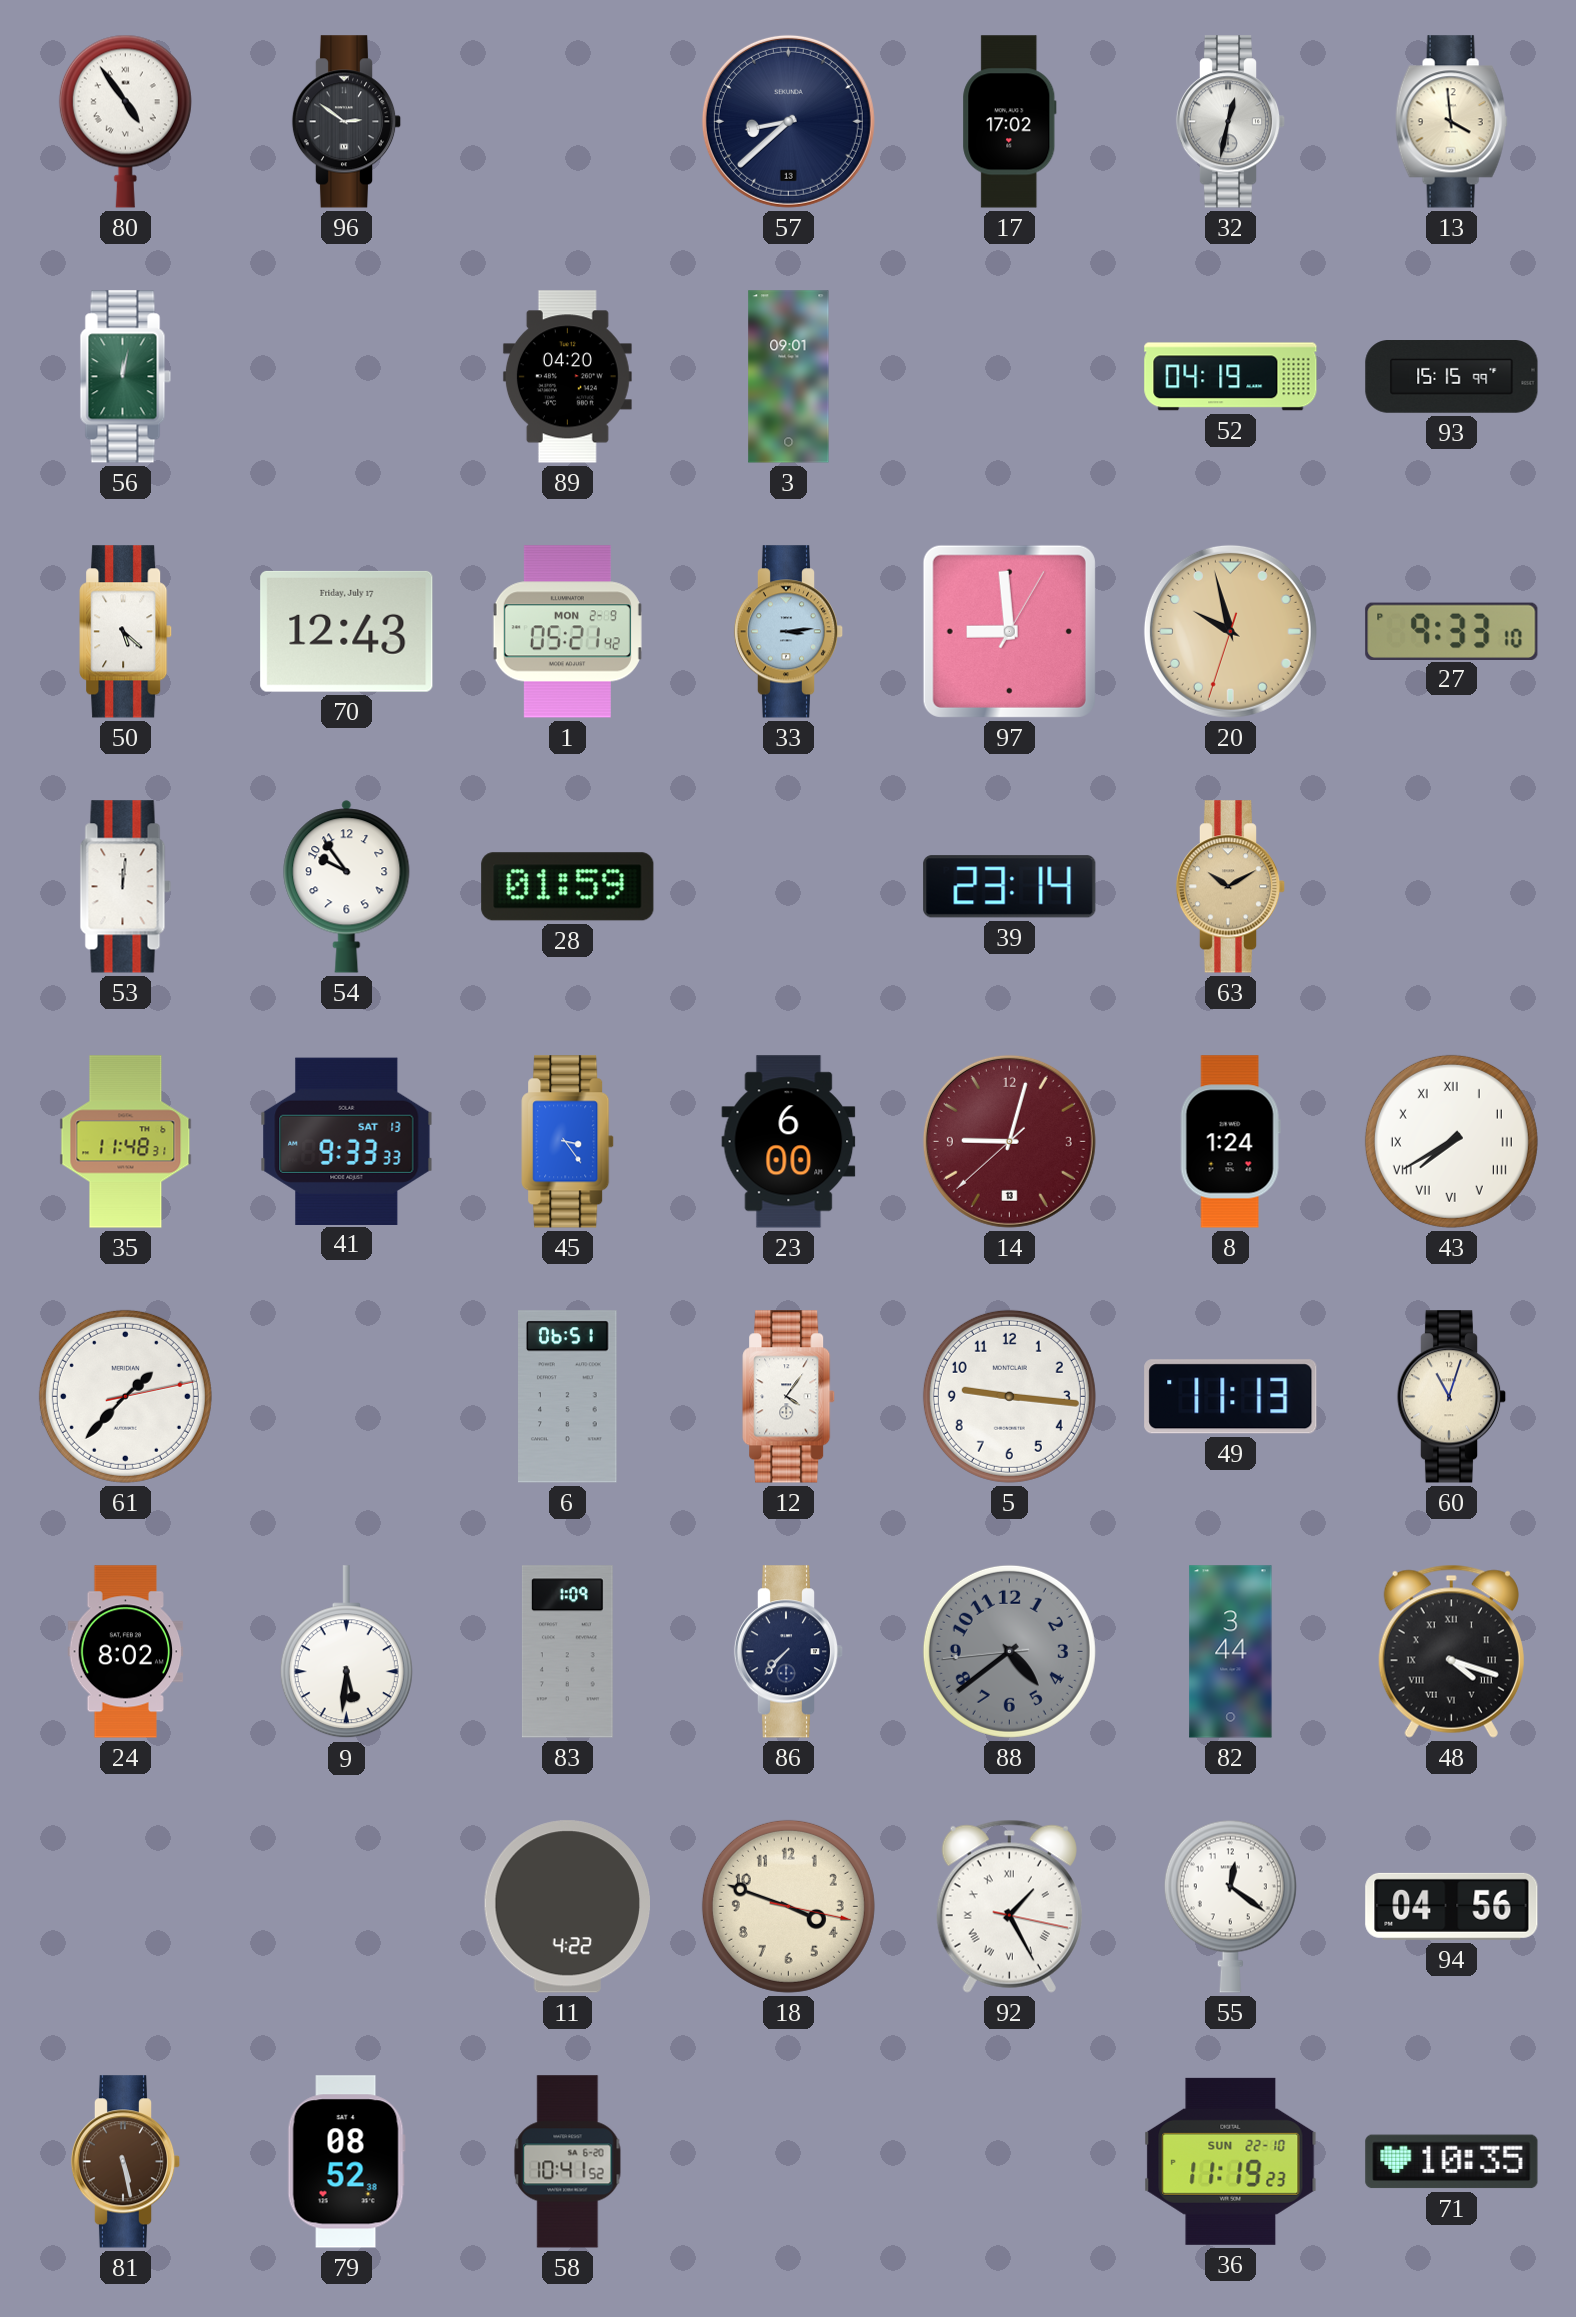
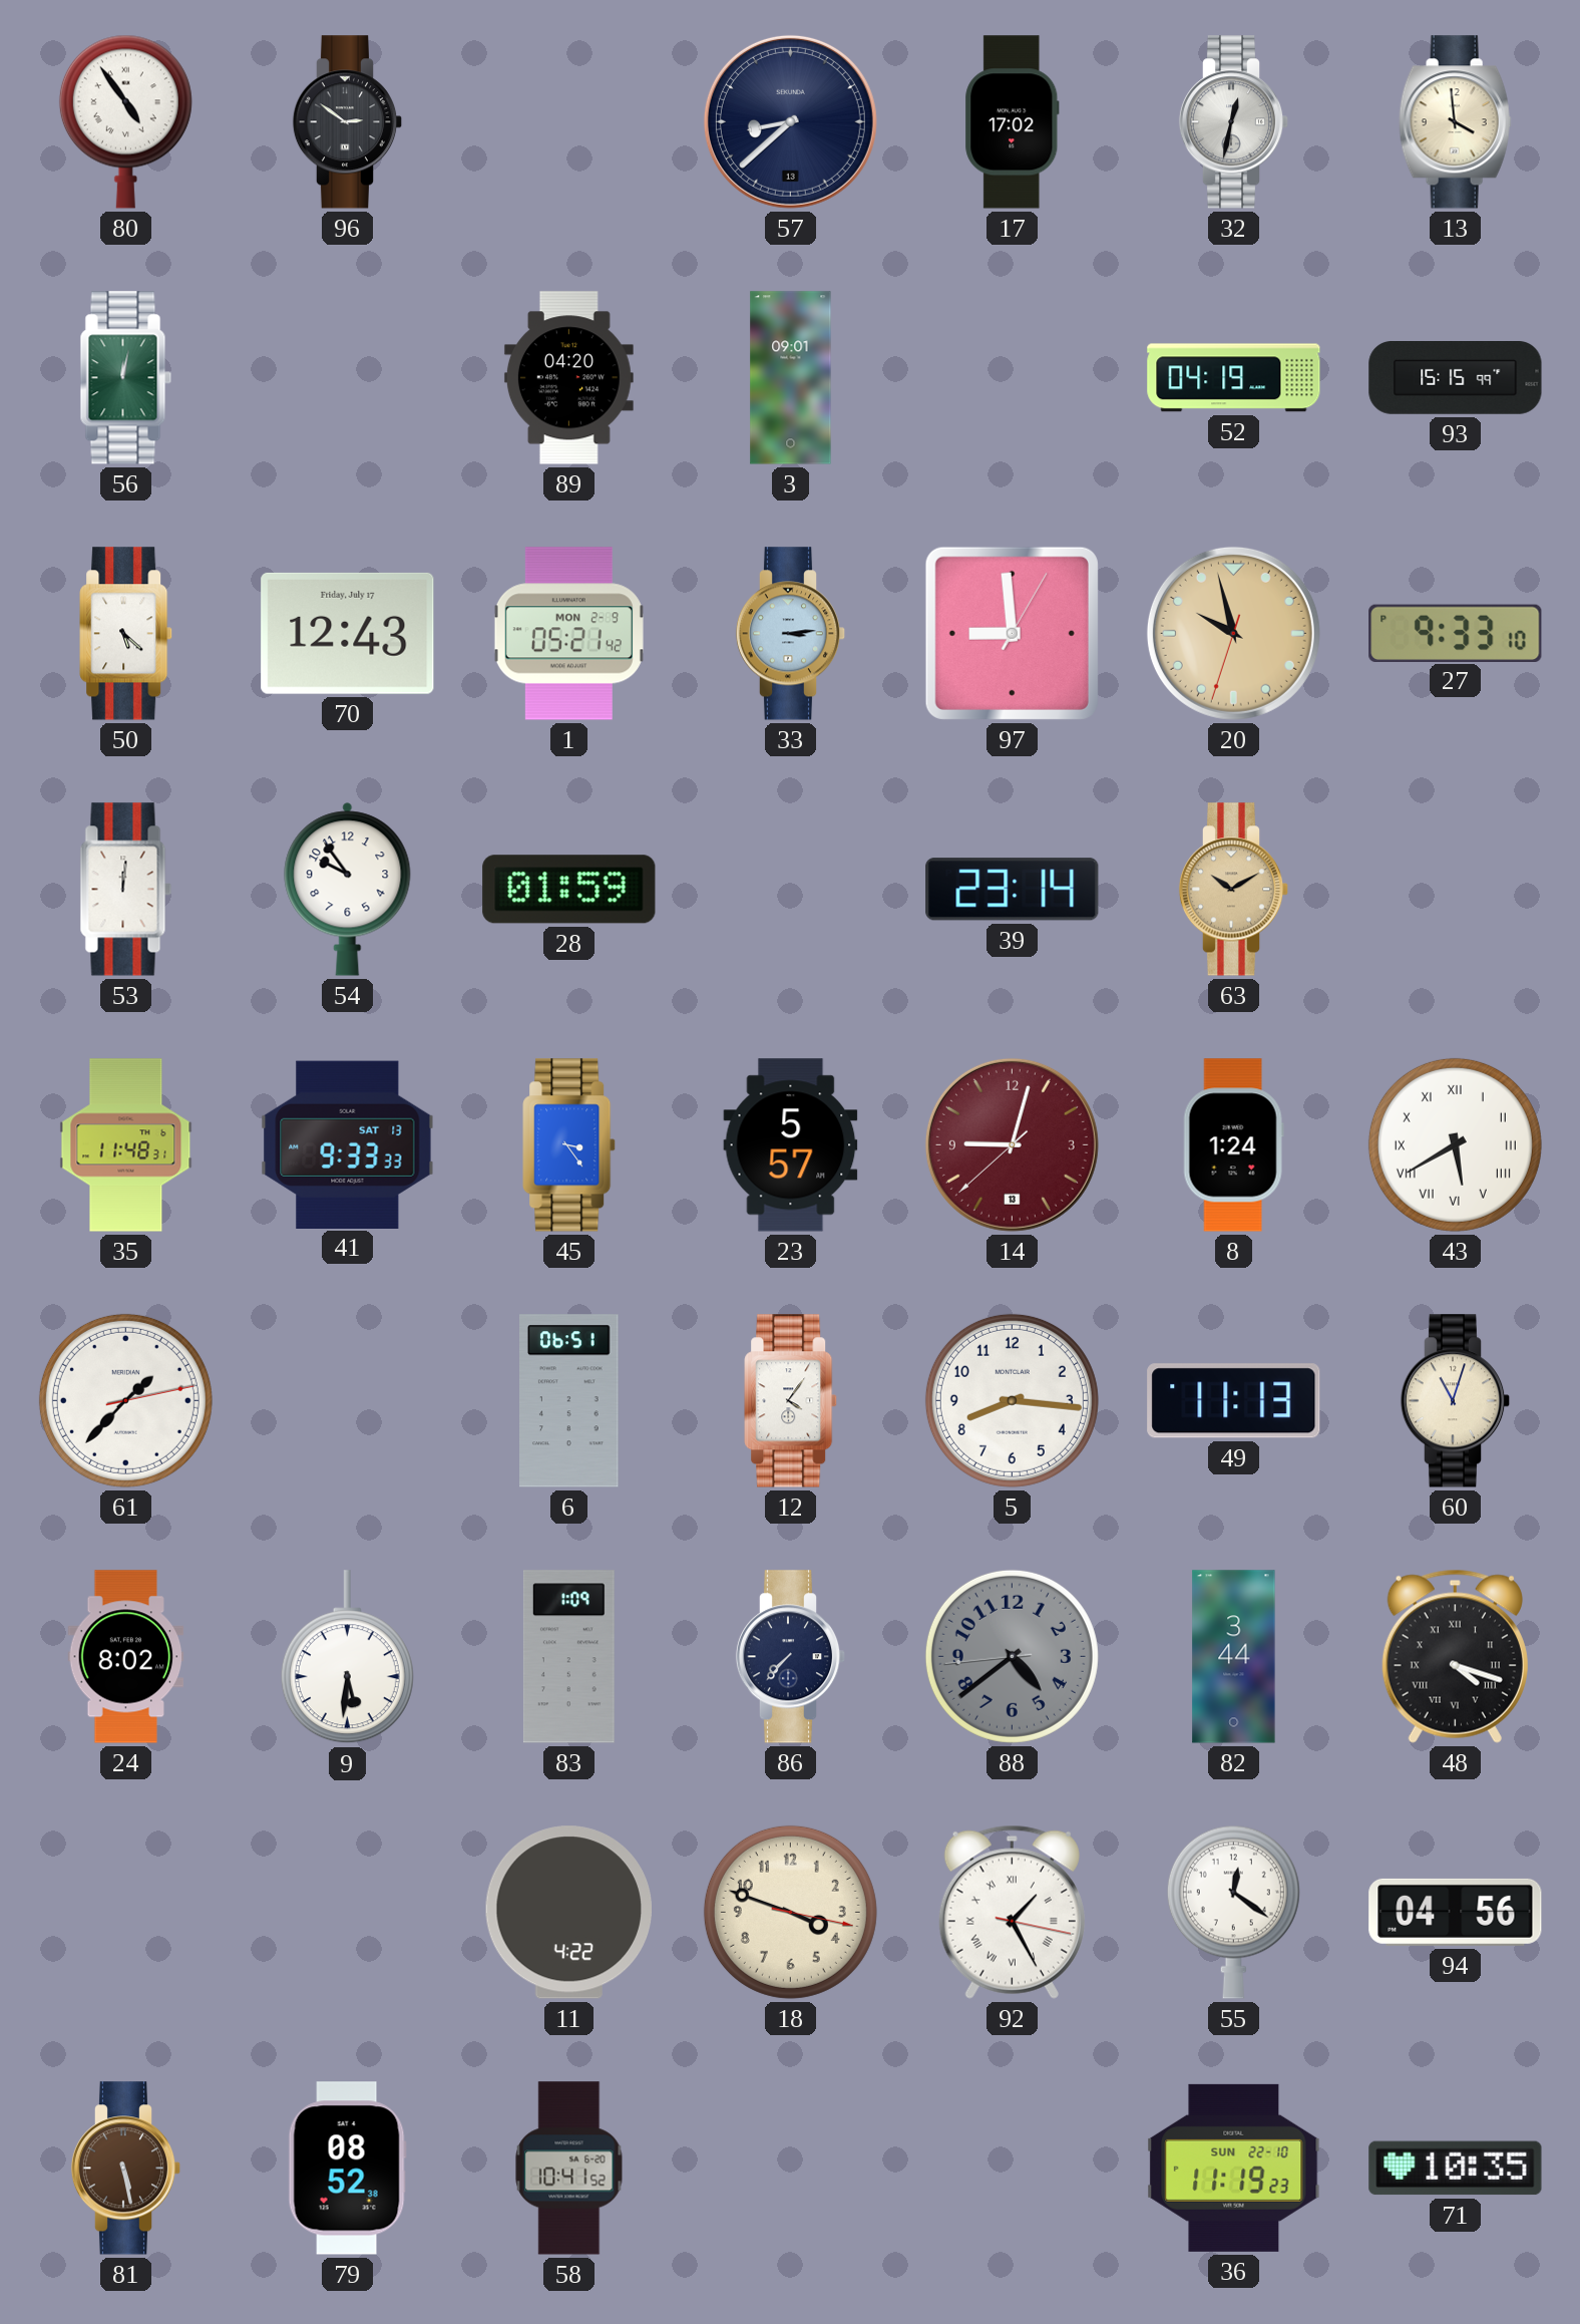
23: 6:00 -> 5:57 (791, 1145)
43: 7:40 -> 5:40 (1455, 1144)
5: 9:16 -> 8:16 (1012, 1400)
